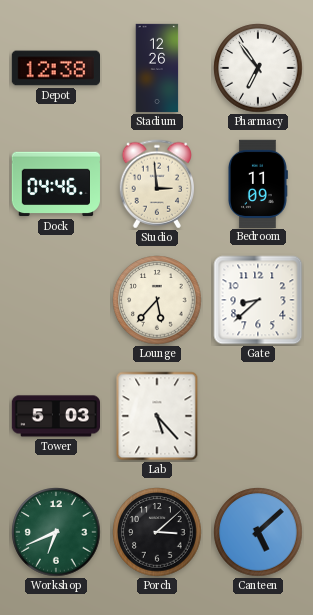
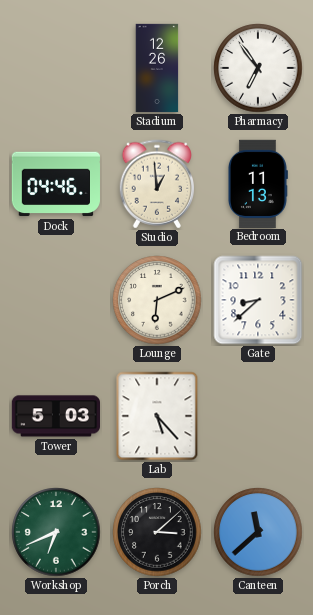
Depot: 12:38 -> none (55, 68)
Studio: 2:59 -> 12:59 (156, 184)
Bedroom: 11:09 -> 11:13 (258, 183)
Lounge: 5:37 -> 6:11 (157, 300)
Canteen: 5:08 -> 11:38 (258, 532)
